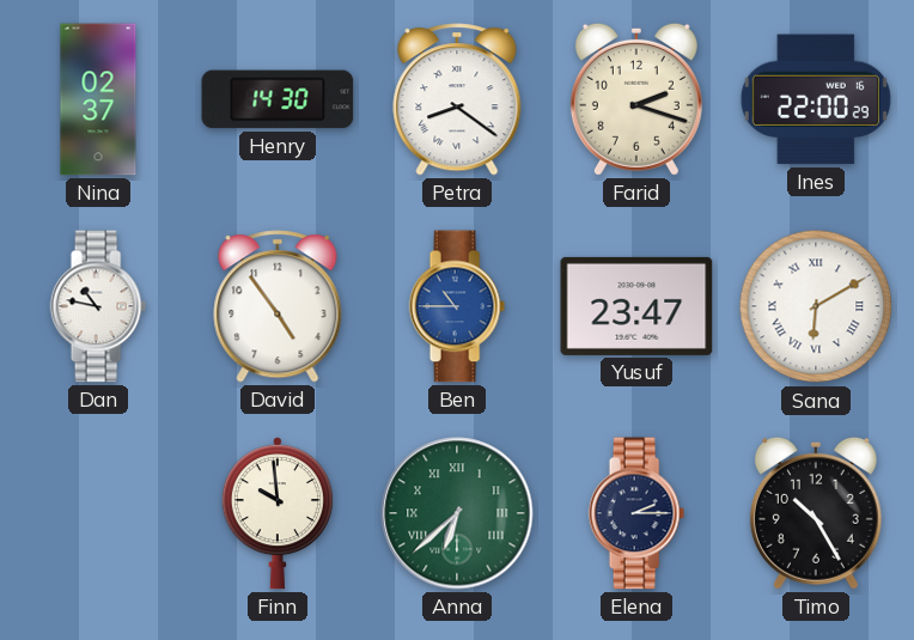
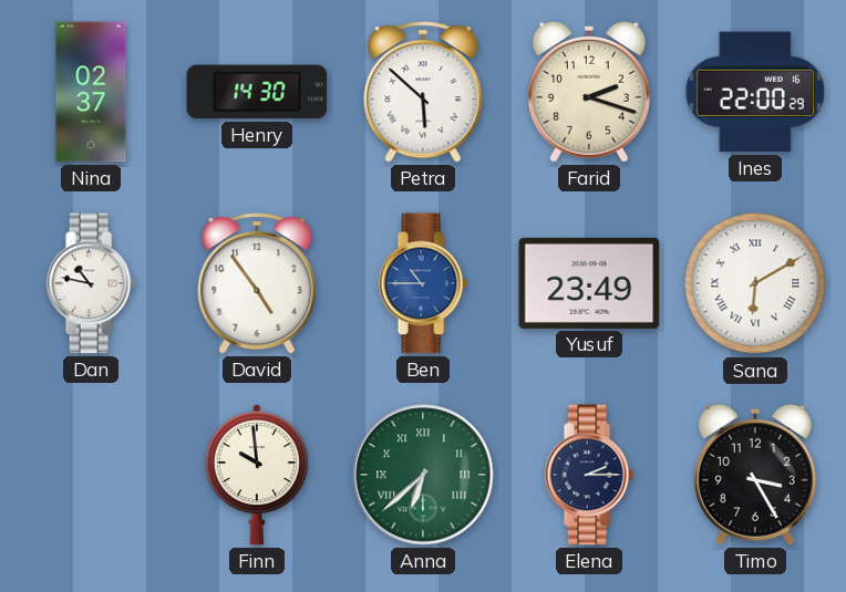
Petra: 8:21 -> 5:52 (423, 92)
Yusuf: 23:47 -> 23:49 (589, 283)
Timo: 10:25 -> 3:25 (755, 475)
